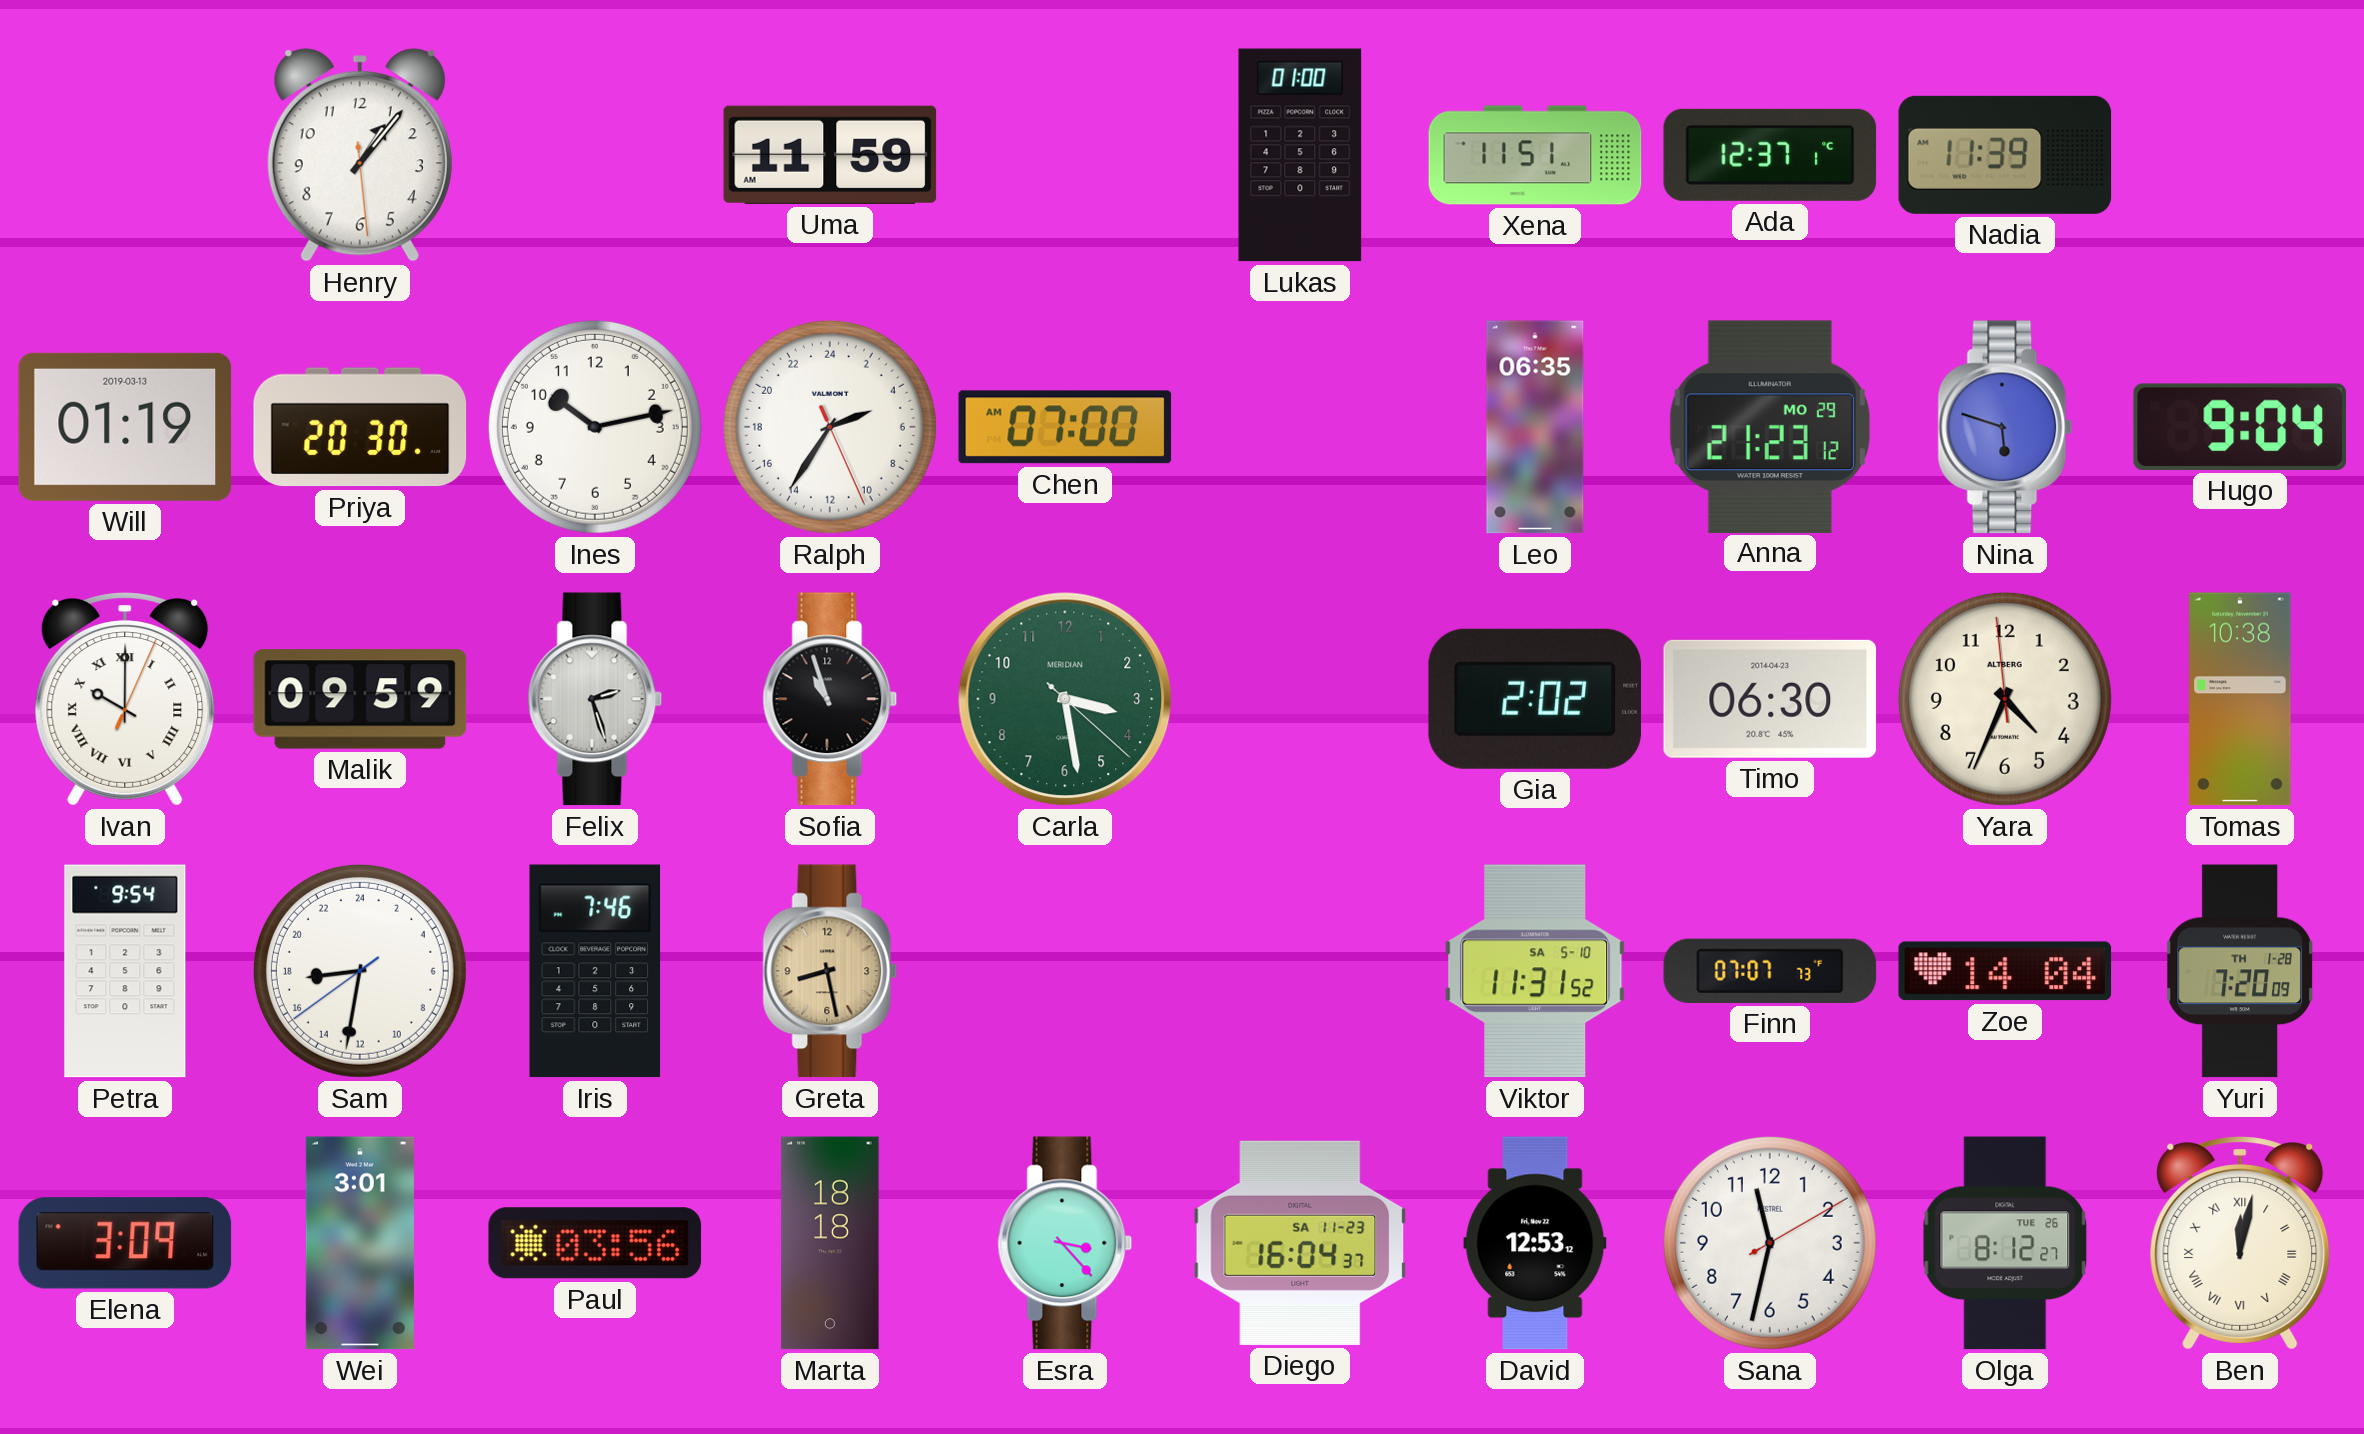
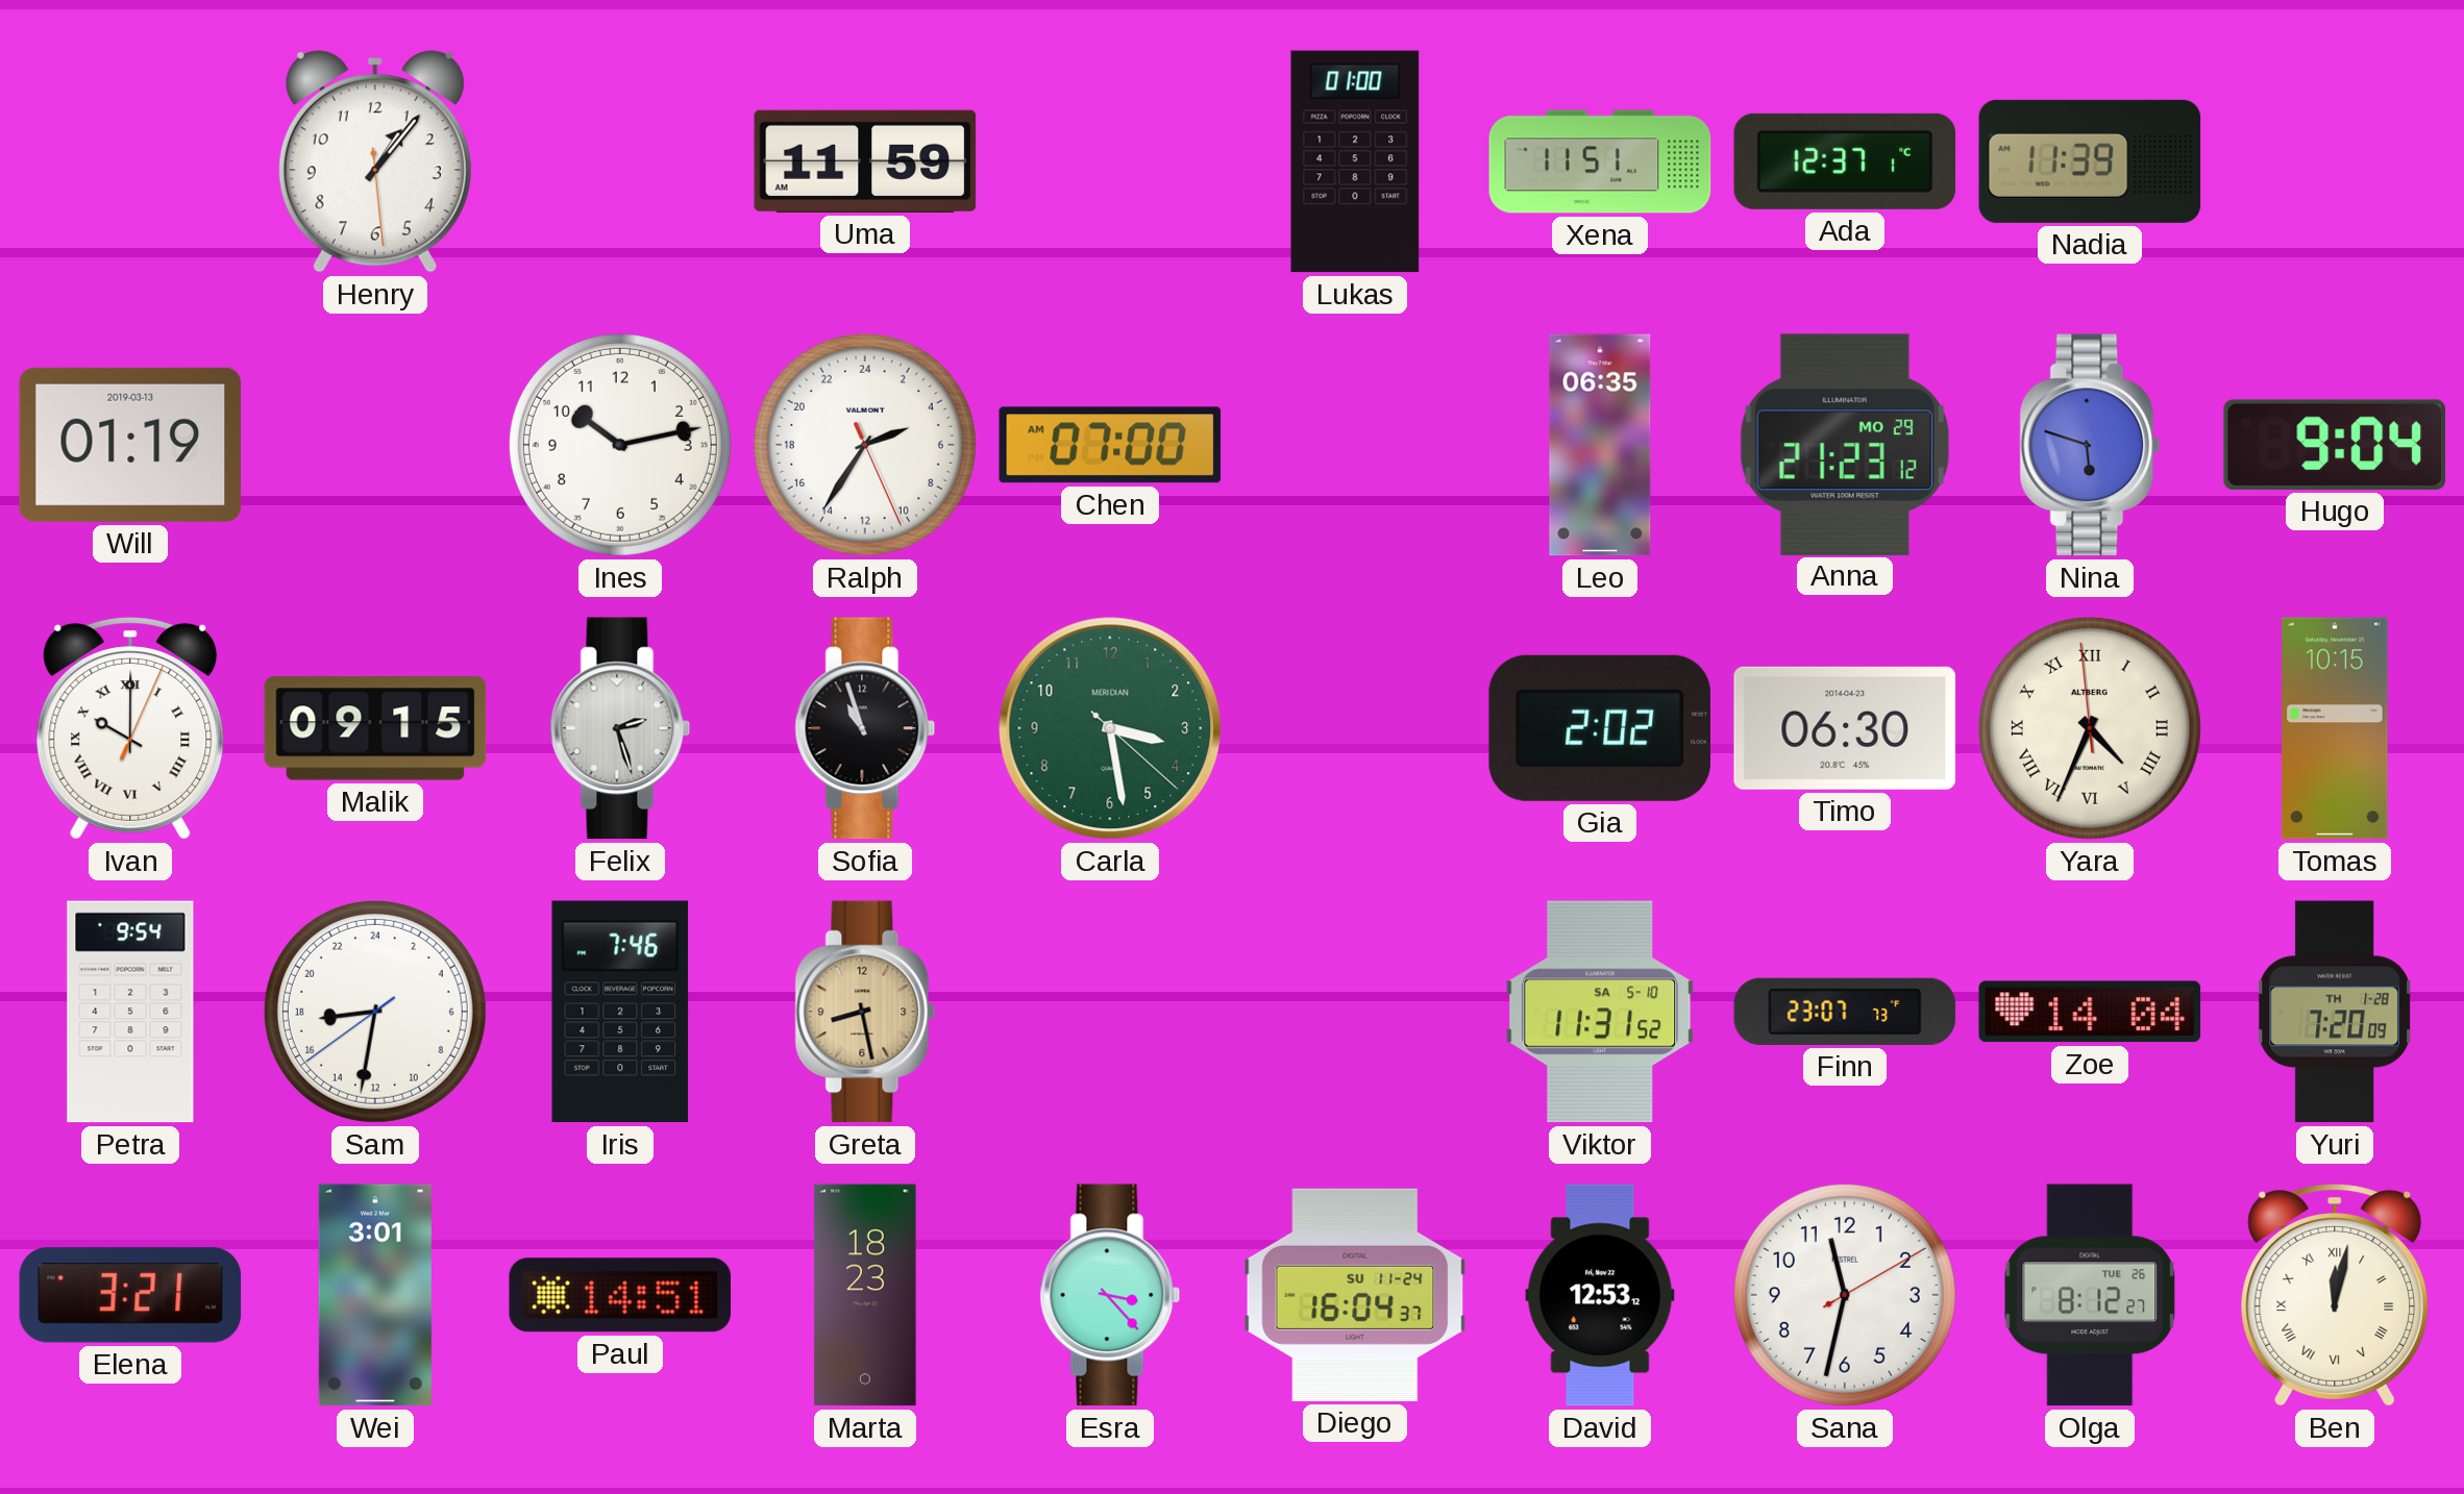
Priya: 20:30 -> none (360, 427)
Malik: 09:59 -> 09:15 (375, 728)
Yara numerals: Arabic -> Roman (2090, 728)
Tomas: 10:38 -> 10:15 (2335, 728)
Finn: 07:07 -> 23:07 (1845, 1012)
Elena: 3:09 -> 3:21 (130, 1295)
Paul: 03:56 -> 14:51 (620, 1295)
Marta: 18:18 -> 18:23 (865, 1295)
Diego date: SA 11-23 -> SU 11-24 (1355, 1295)
